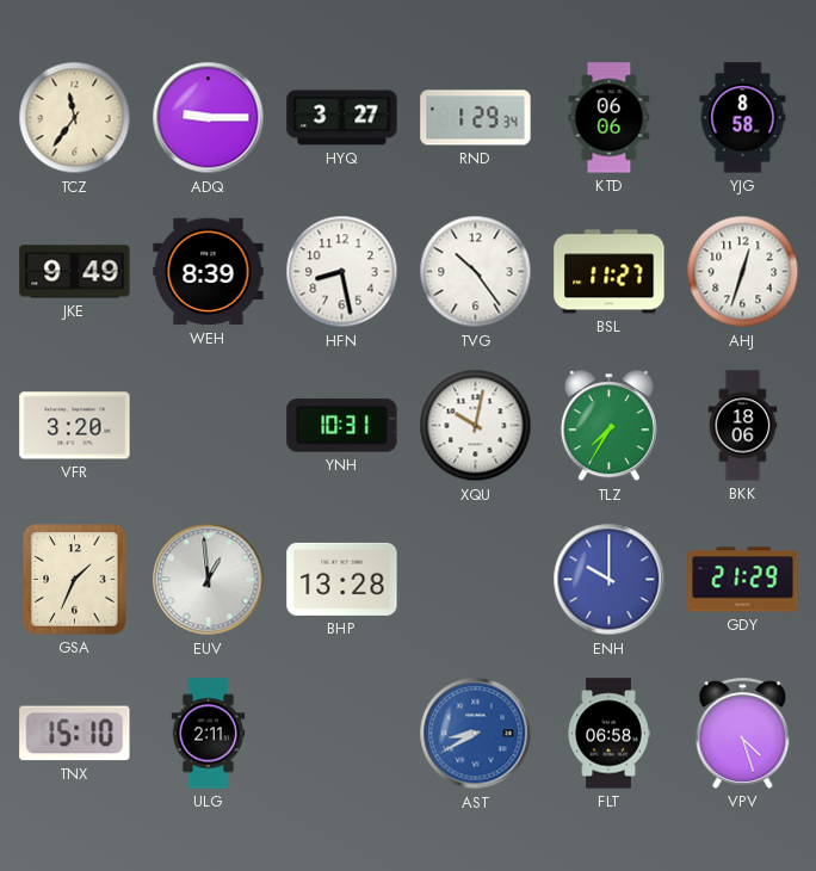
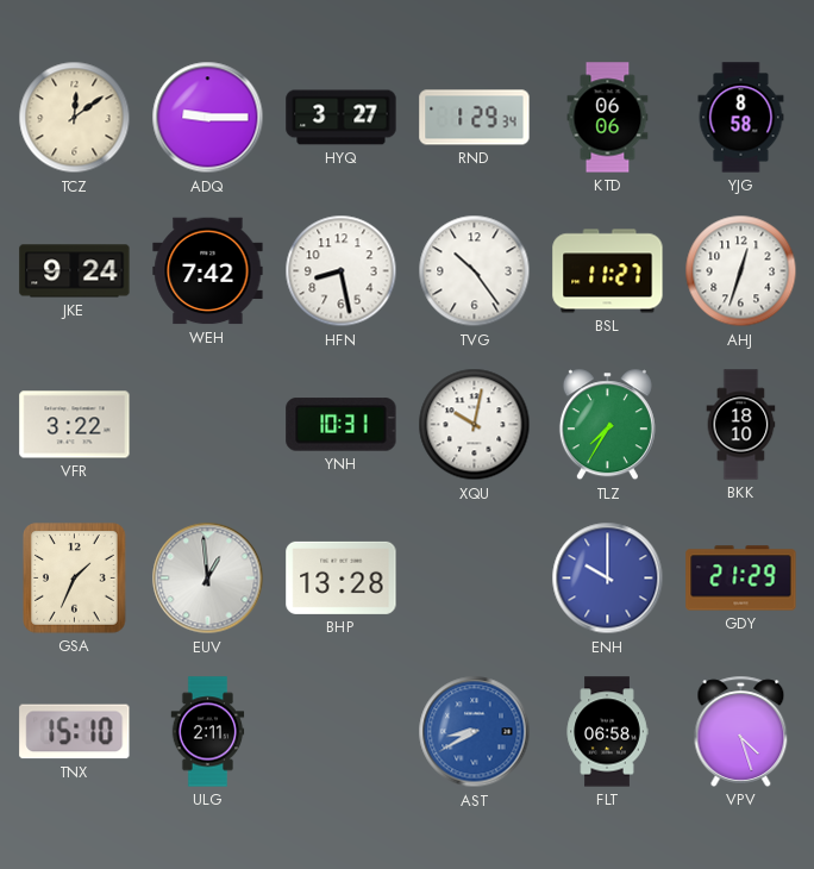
TCZ: 11:36 -> 12:09 (75, 118)
JKE: 9:49 -> 9:24 (75, 271)
WEH: 8:39 -> 7:42 (208, 271)
VFR: 3:20 -> 3:22 (75, 425)
BKK: 18:06 -> 18:10 (741, 425)
